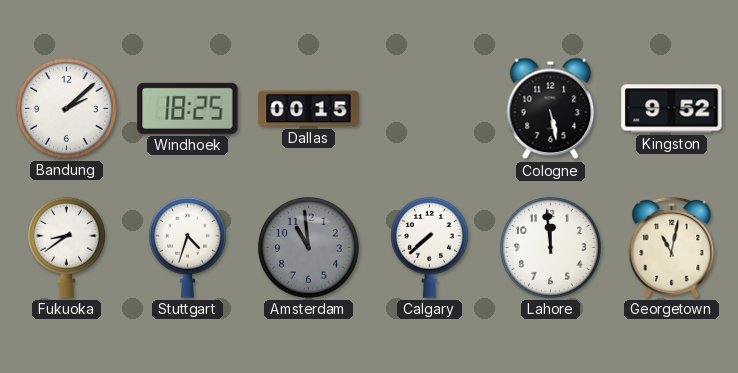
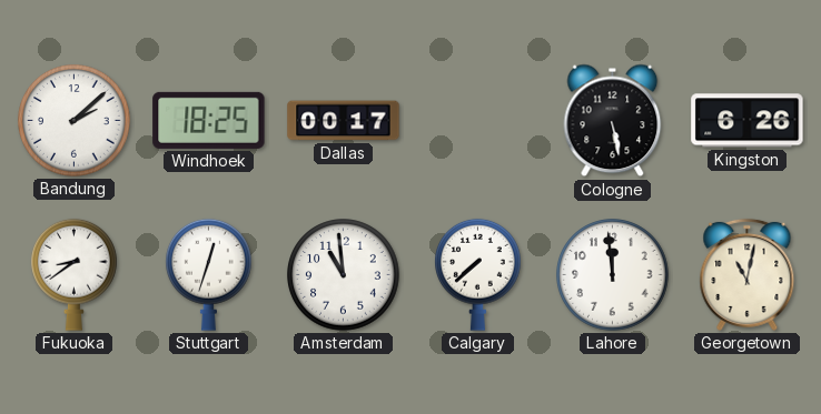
Dallas: 00:15 -> 00:17 (344, 121)
Kingston: 9:52 -> 6:26 (748, 121)
Stuttgart: 4:33 -> 12:33 (209, 274)
Amsterdam dial: grey -> white (344, 275)
